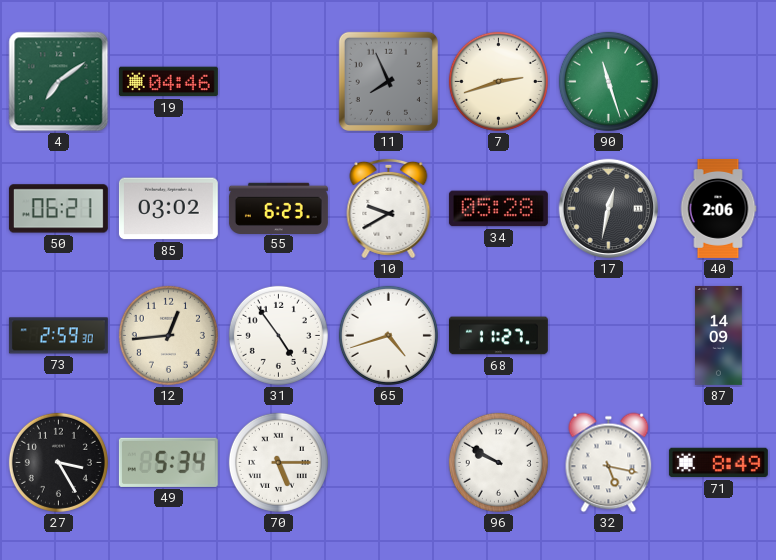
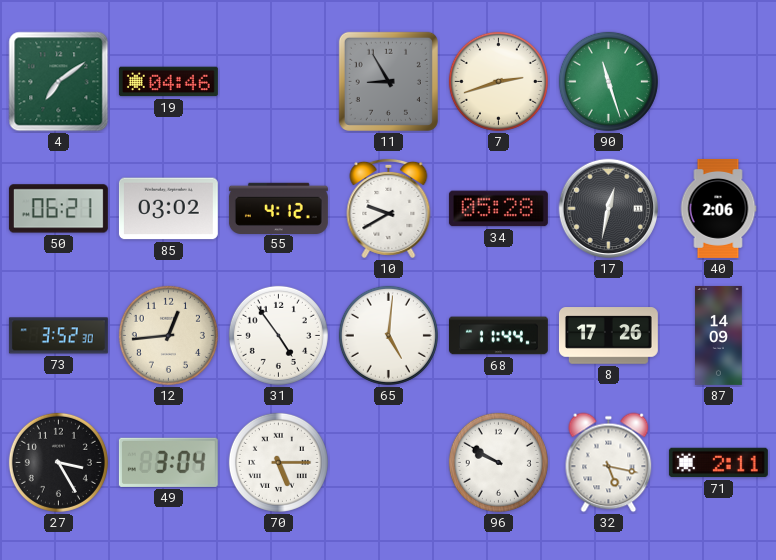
11: 7:56 -> 8:55 (388, 81)
55: 6:23 -> 4:12 (278, 208)
73: 2:59 -> 3:52 (58, 336)
65: 4:42 -> 5:01 (388, 335)
68: 11:27 -> 11:44 (498, 336)
8: none -> 17:26 (608, 336)
49: 5:34 -> 3:04 (168, 462)
71: 8:49 -> 2:11 (718, 463)
